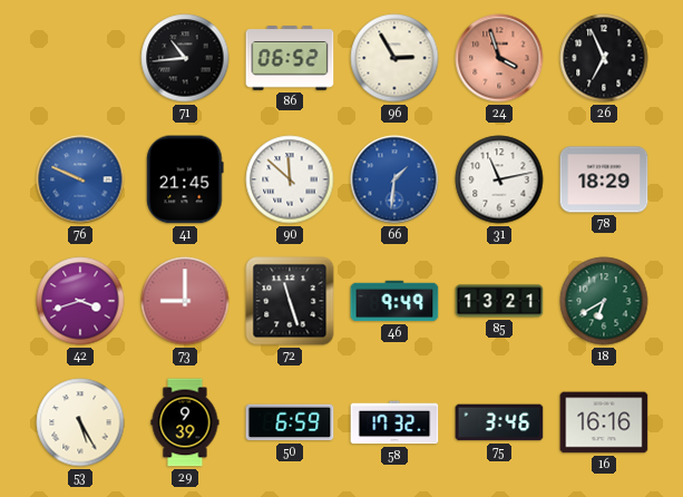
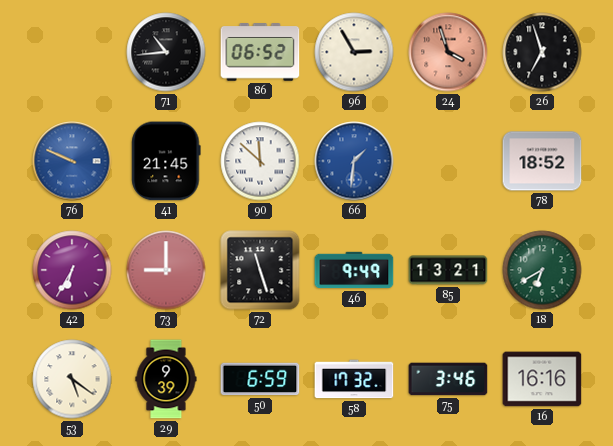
26: 6:56 -> 6:57 (542, 52)
31: 11:13 -> none (499, 179)
78: 18:29 -> 18:52 (542, 161)
42: 3:42 -> 6:35 (72, 270)
53: 5:25 -> 5:21 (72, 379)
